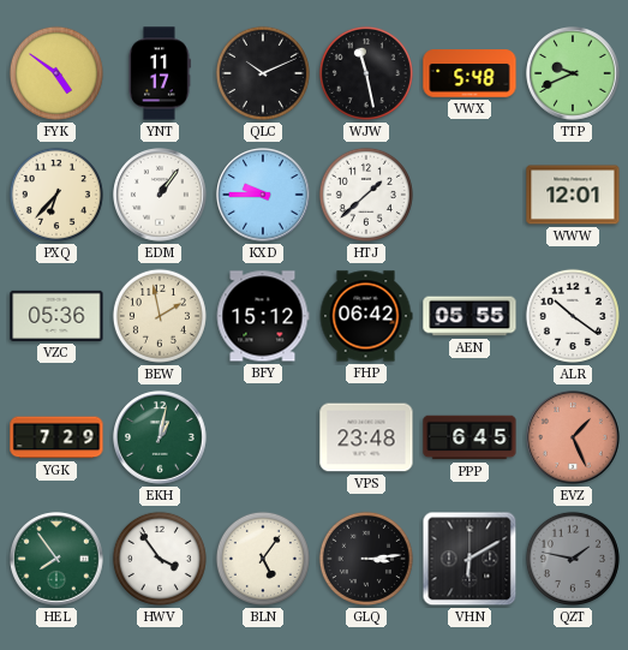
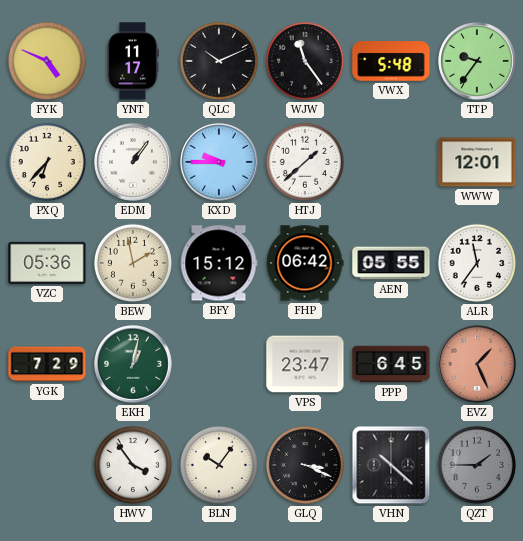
FYK: 4:51 -> 4:49 (47, 61)
WJW: 11:28 -> 11:24 (305, 61)
TTP: 9:41 -> 9:36 (478, 62)
ALR: 10:21 -> 11:36 (477, 263)
VPS: 23:48 -> 23:47 (305, 364)
HEL: 7:54 -> none (58, 560)
BLN: 5:06 -> 10:06 (219, 465)
GLQ: 3:14 -> 3:19 (305, 465)
VHN: 6:10 -> 10:22 (391, 465)
QZT: 1:47 -> 1:45 (477, 465)
